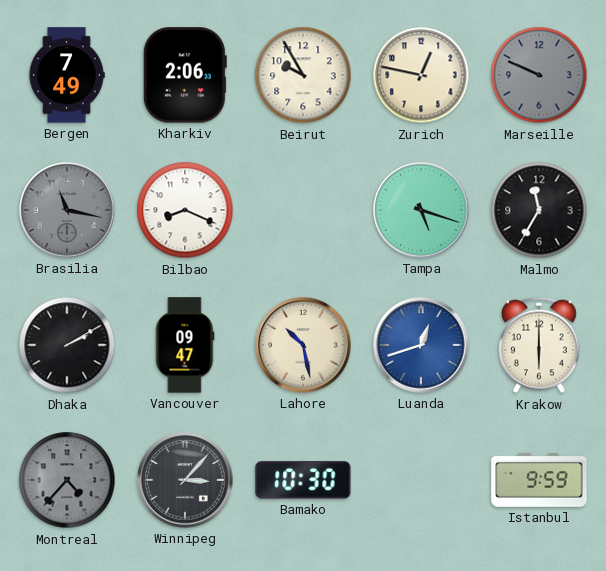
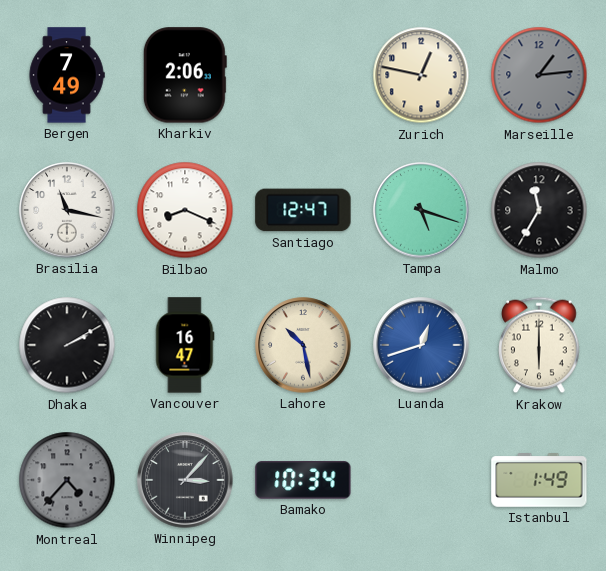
Beirut: 9:55 -> none (303, 75)
Marseille: 9:49 -> 1:14 (539, 75)
Brasilia dial: grey -> white (67, 210)
Santiago: none -> 12:47 (303, 210)
Vancouver: 09:47 -> 16:47 (185, 345)
Bamako: 10:30 -> 10:34 (303, 480)
Istanbul: 9:59 -> 1:49 (539, 481)
